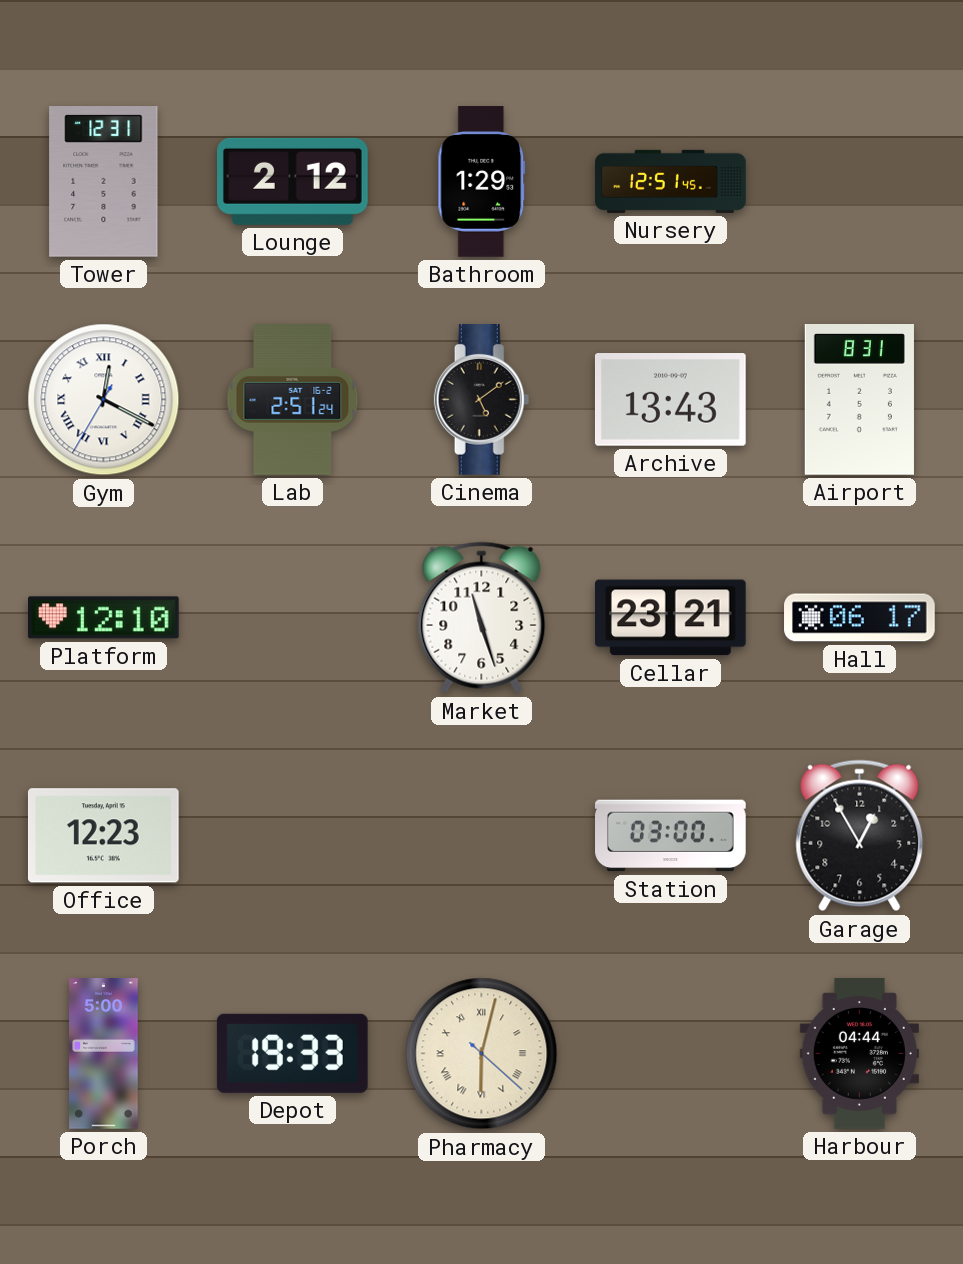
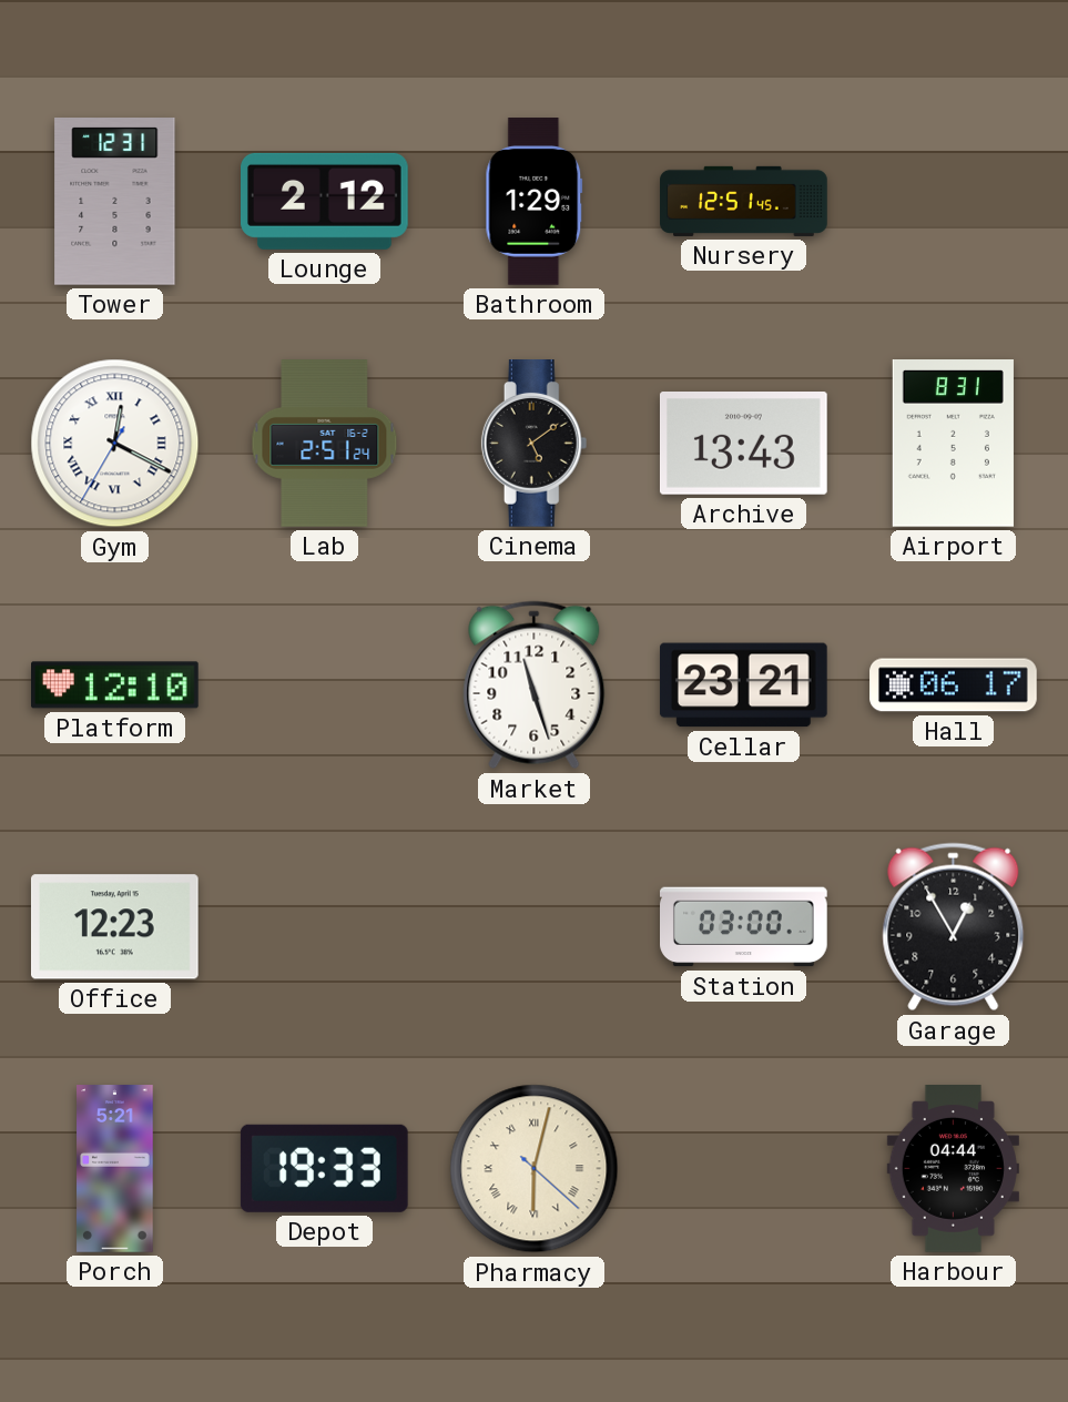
Porch: 5:00 -> 5:21 (115, 1169)
